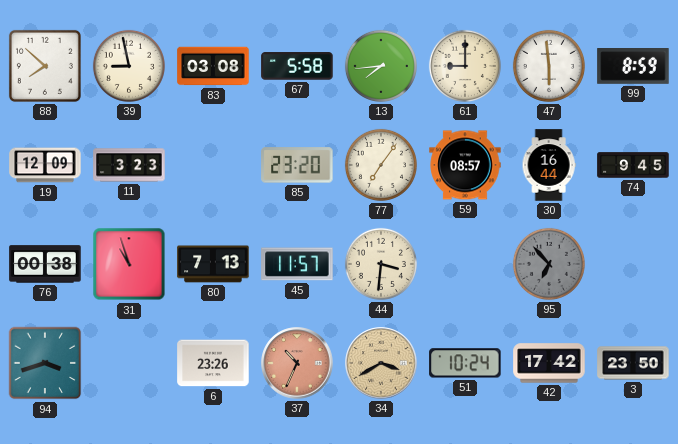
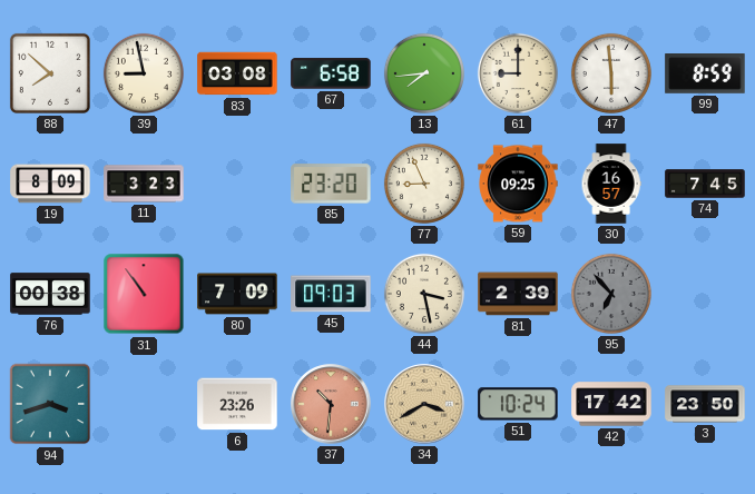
67: 5:58 -> 6:58 (331, 73)
19: 12:09 -> 8:09 (50, 184)
77: 7:06 -> 8:56 (424, 184)
59: 08:57 -> 09:25 (518, 184)
30: 16:44 -> 16:57 (611, 184)
74: 9:45 -> 7:45 (705, 184)
31: 10:57 -> 10:54 (144, 294)
80: 7:13 -> 7:09 (237, 294)
45: 11:57 -> 09:03 (331, 294)
44: 3:31 -> 3:28 (424, 294)
81: none -> 2:39 (518, 294)
37: 10:34 -> 10:31 (331, 404)
